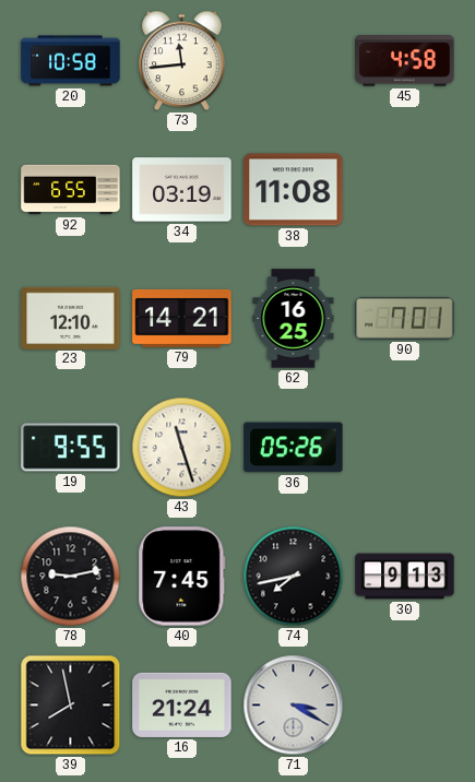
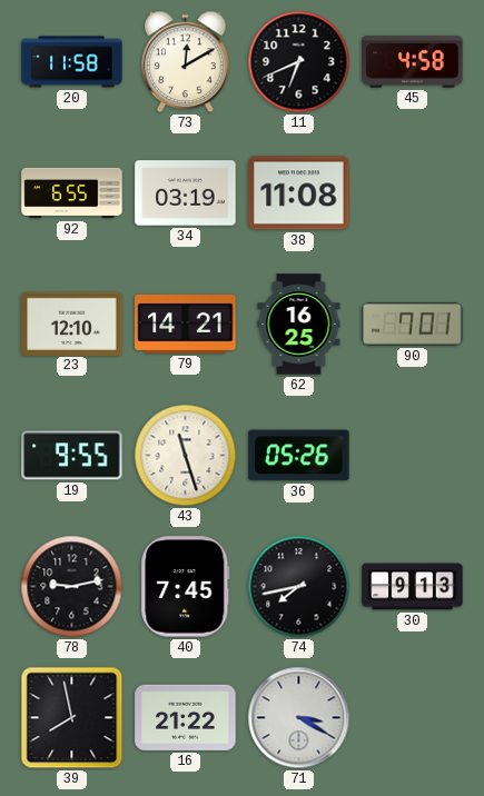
20: 10:58 -> 11:58 (72, 62)
73: 11:44 -> 12:10 (186, 62)
11: none -> 6:41 (299, 62)
16: 21:24 -> 21:22 (186, 717)
